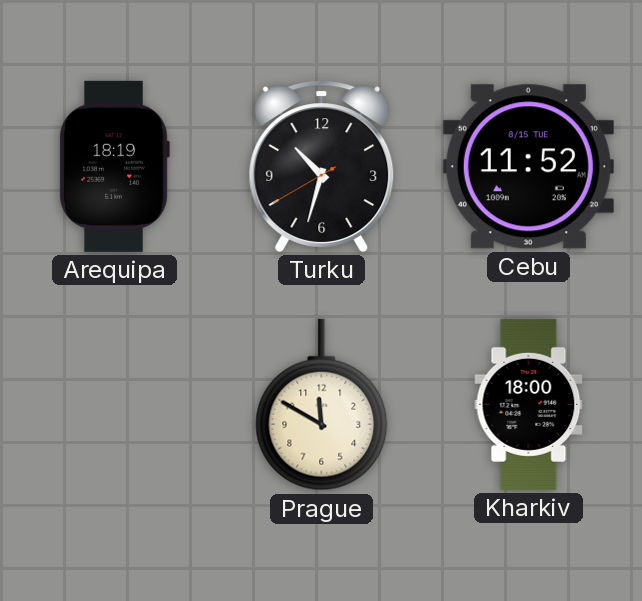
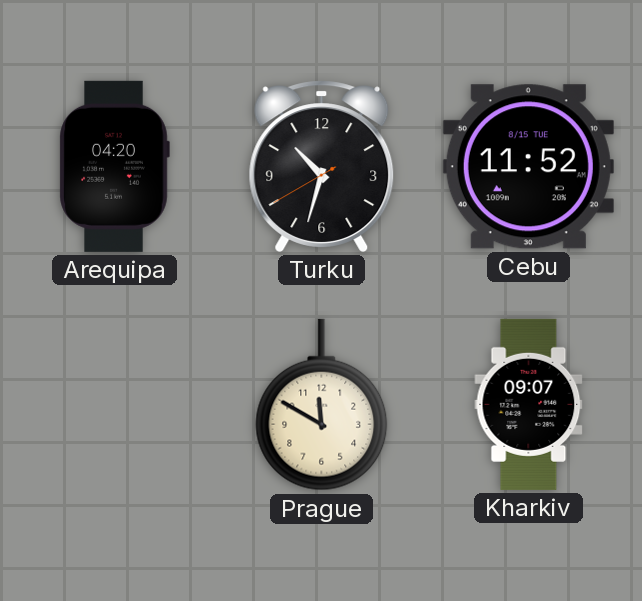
Arequipa: 18:19 -> 04:20 (114, 166)
Kharkiv: 18:00 -> 09:07 (529, 404)
